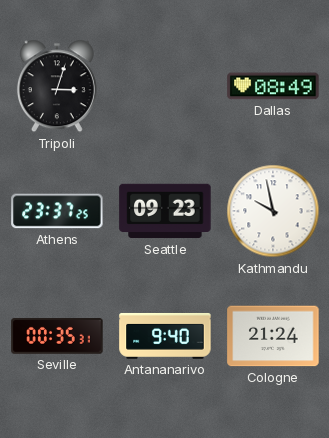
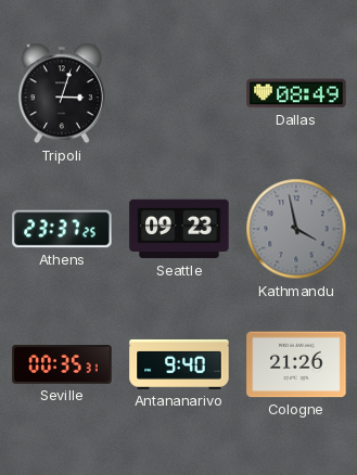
Kathmandu: 9:58 -> 3:58 (296, 229)
Kathmandu dial: white -> grey (296, 229)
Cologne: 21:24 -> 21:26 (296, 364)
